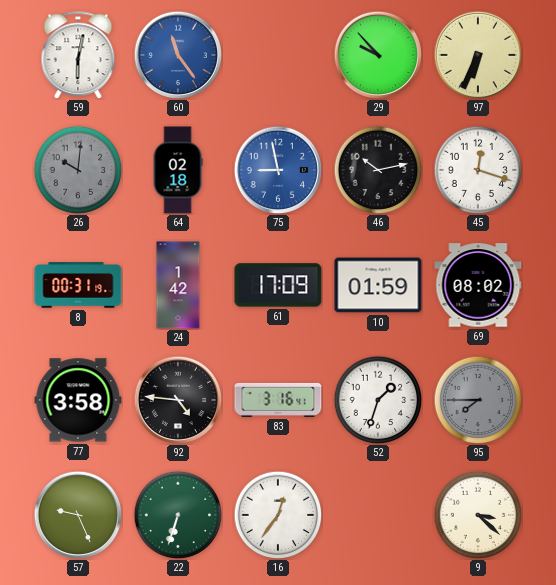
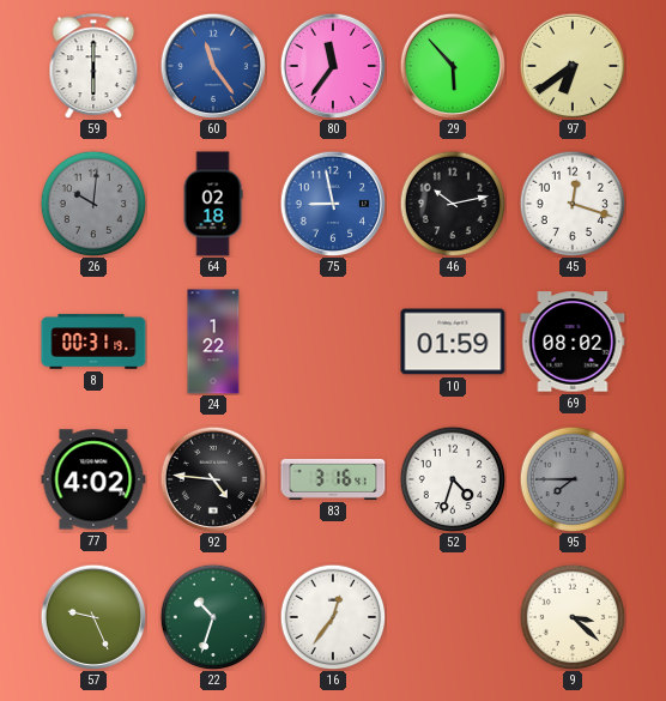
59: 6:02 -> 6:00 (93, 66)
80: none -> 11:36 (332, 65)
29: 9:53 -> 5:53 (452, 65)
97: 6:34 -> 6:39 (571, 65)
24: 1:42 -> 1:22 (213, 342)
61: 17:09 -> none (278, 285)
77: 3:58 -> 4:02 (93, 479)
52: 1:33 -> 4:33 (453, 479)
22: 6:33 -> 10:33 (213, 617)
